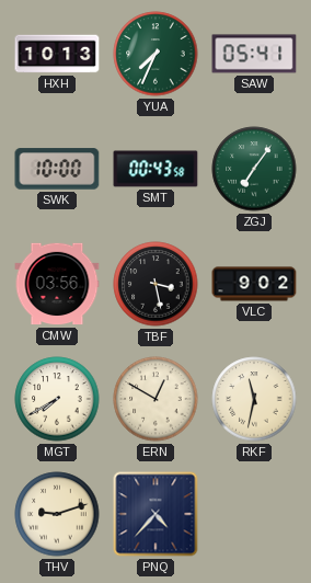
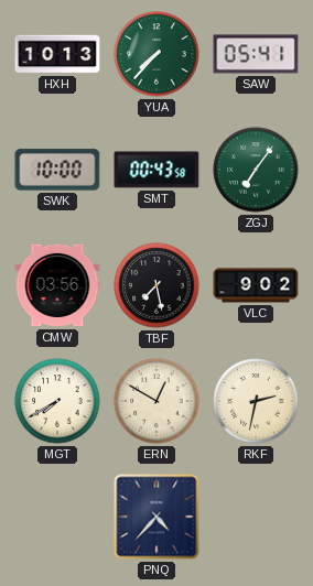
YUA: 7:34 -> 7:37 (156, 54)
TBF: 3:28 -> 7:28 (156, 285)
RKF: 11:32 -> 2:32 (256, 401)
THV: 9:12 -> none (57, 514)
